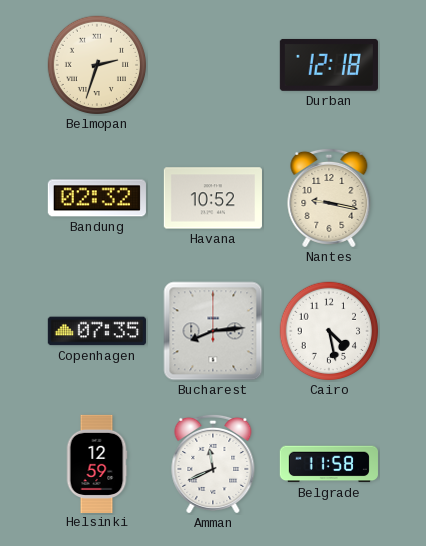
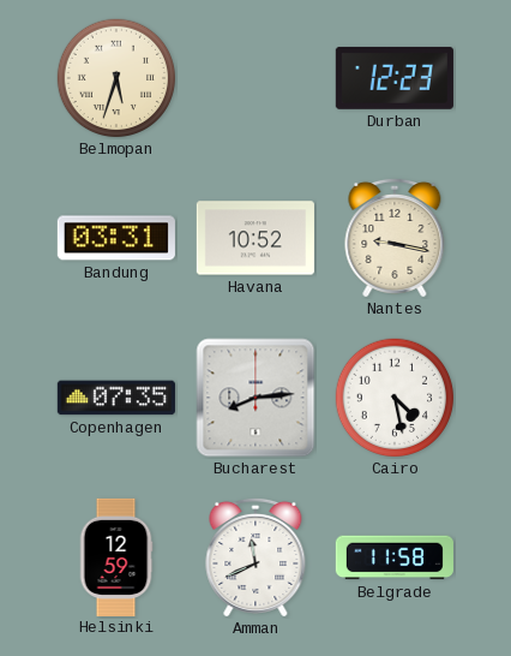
Belmopan: 2:33 -> 5:33 (116, 78)
Durban: 12:18 -> 12:23 (395, 78)
Bandung: 02:32 -> 03:31 (116, 238)
